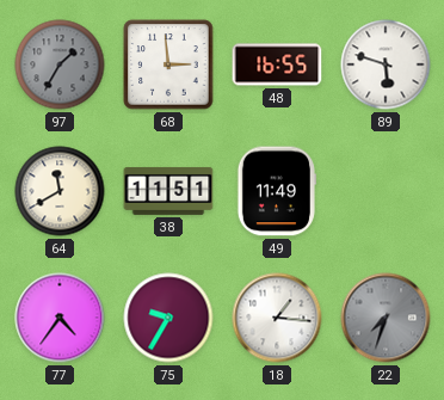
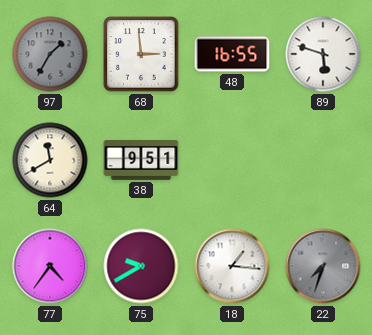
38: 11:51 -> 9:51 (141, 160)
49: 11:49 -> none (276, 191)
75: 9:35 -> 9:40 (141, 266)
